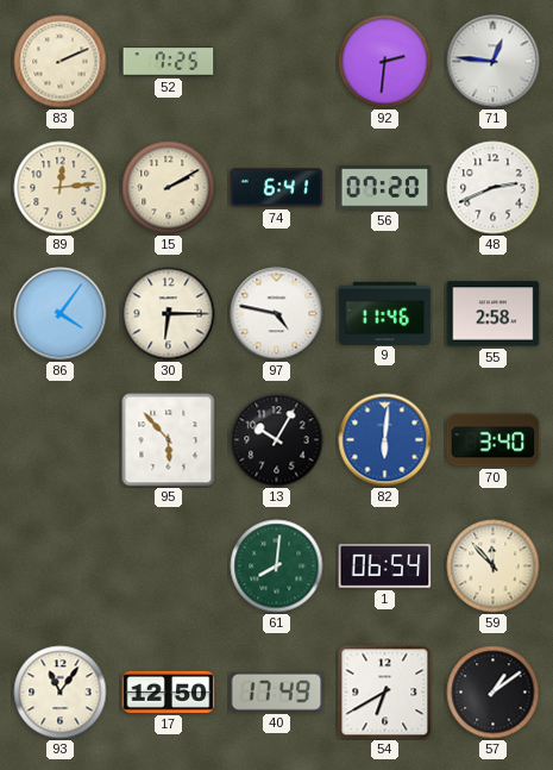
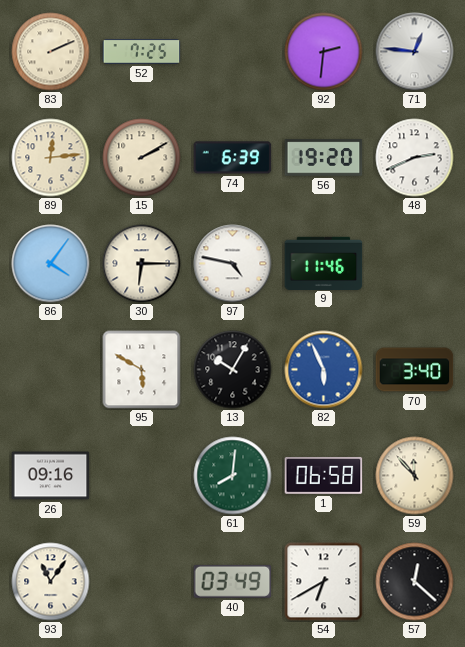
74: 6:41 -> 6:39 (233, 158)
56: 07:20 -> 19:20 (324, 158)
55: 2:58 -> none (494, 314)
95: 5:53 -> 5:50 (142, 370)
82: 6:01 -> 5:56 (324, 370)
26: none -> 09:16 (51, 476)
1: 06:54 -> 06:58 (324, 475)
17: 12:50 -> none (169, 691)
40: 17:49 -> 03:49 (233, 581)
57: 1:09 -> 12:22 (415, 582)
